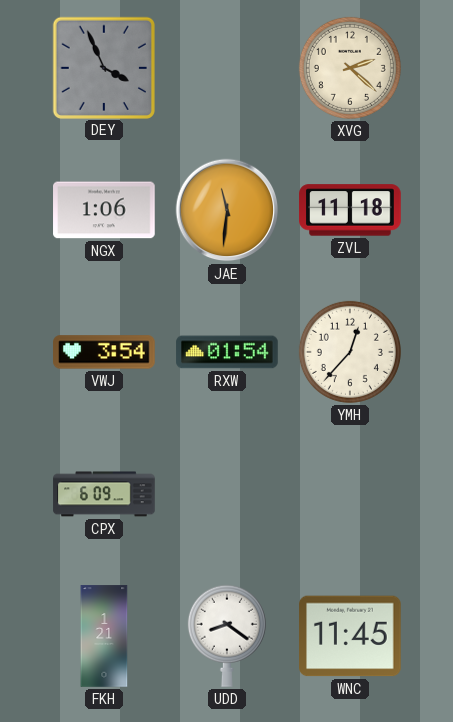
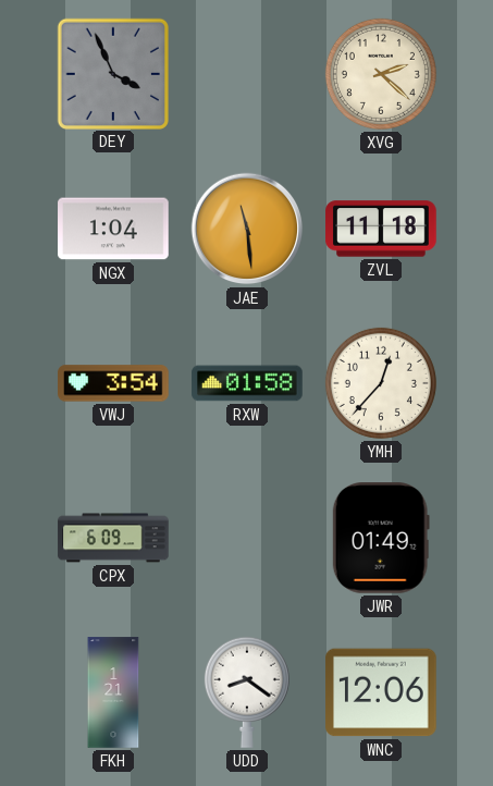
NGX: 1:06 -> 1:04 (113, 229)
JAE: 11:31 -> 11:29 (247, 229)
RXW: 01:54 -> 01:58 (247, 383)
JWR: none -> 01:49 (381, 539)
WNC: 11:45 -> 12:06 (381, 692)
